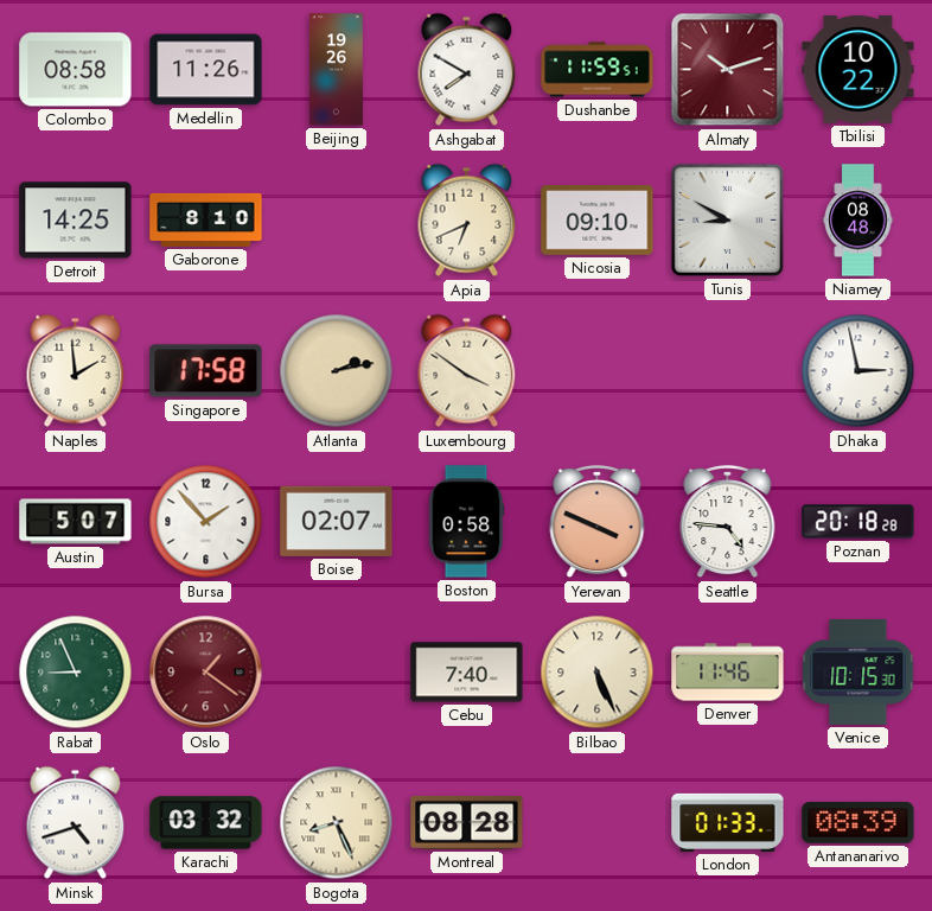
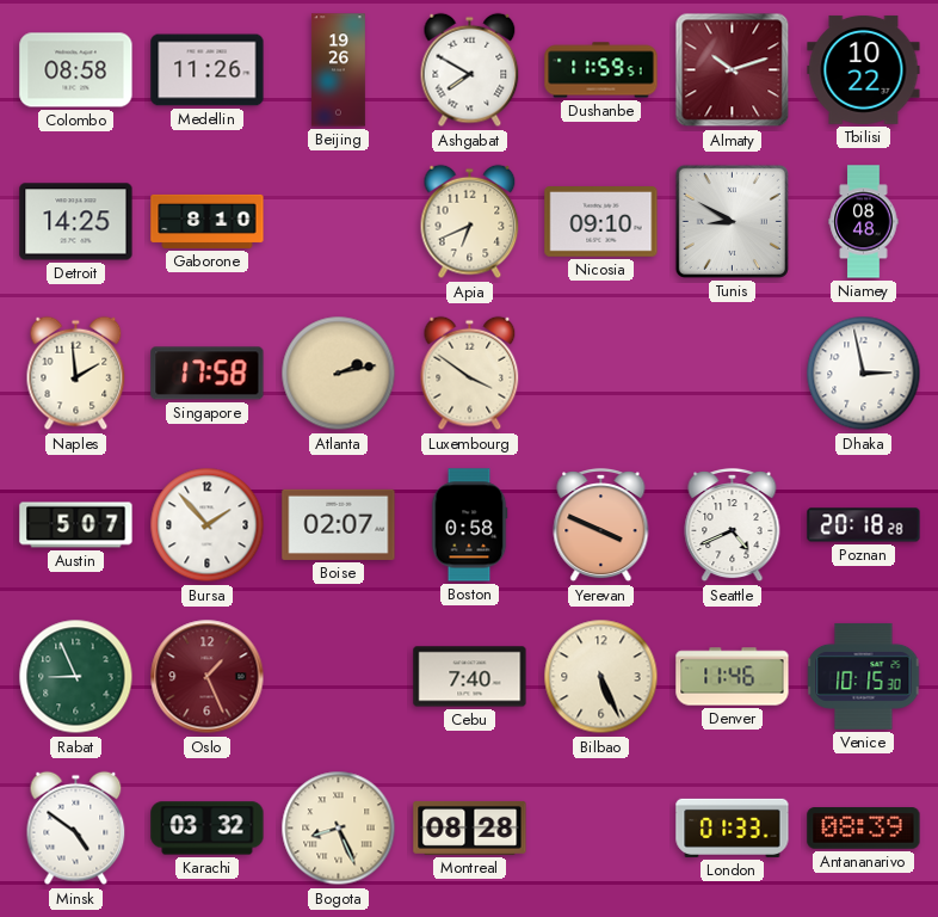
Seattle: 4:46 -> 4:41 (733, 525)
Oslo: 1:21 -> 1:26 (208, 677)
Minsk: 4:42 -> 4:51 (76, 829)
